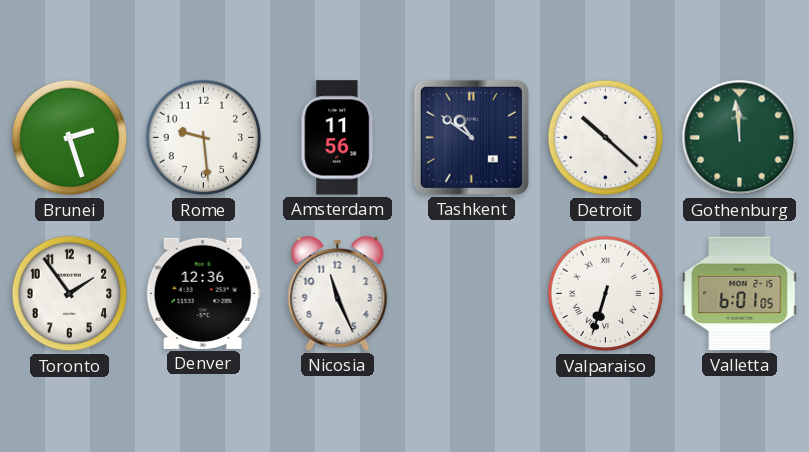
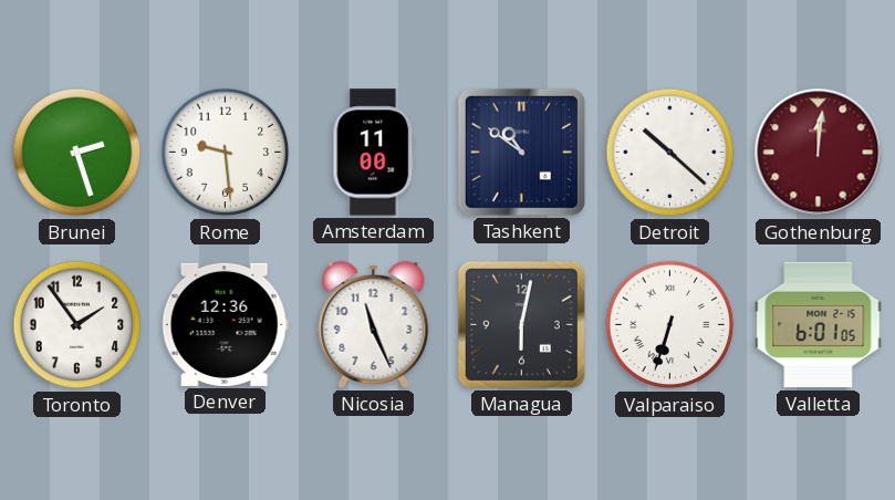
Amsterdam: 11:56 -> 11:00 (374, 153)
Gothenburg: 11:59 -> 12:01 (819, 153)
Gothenburg dial: green -> burgundy (819, 153)
Managua: none -> 6:02 (521, 324)
